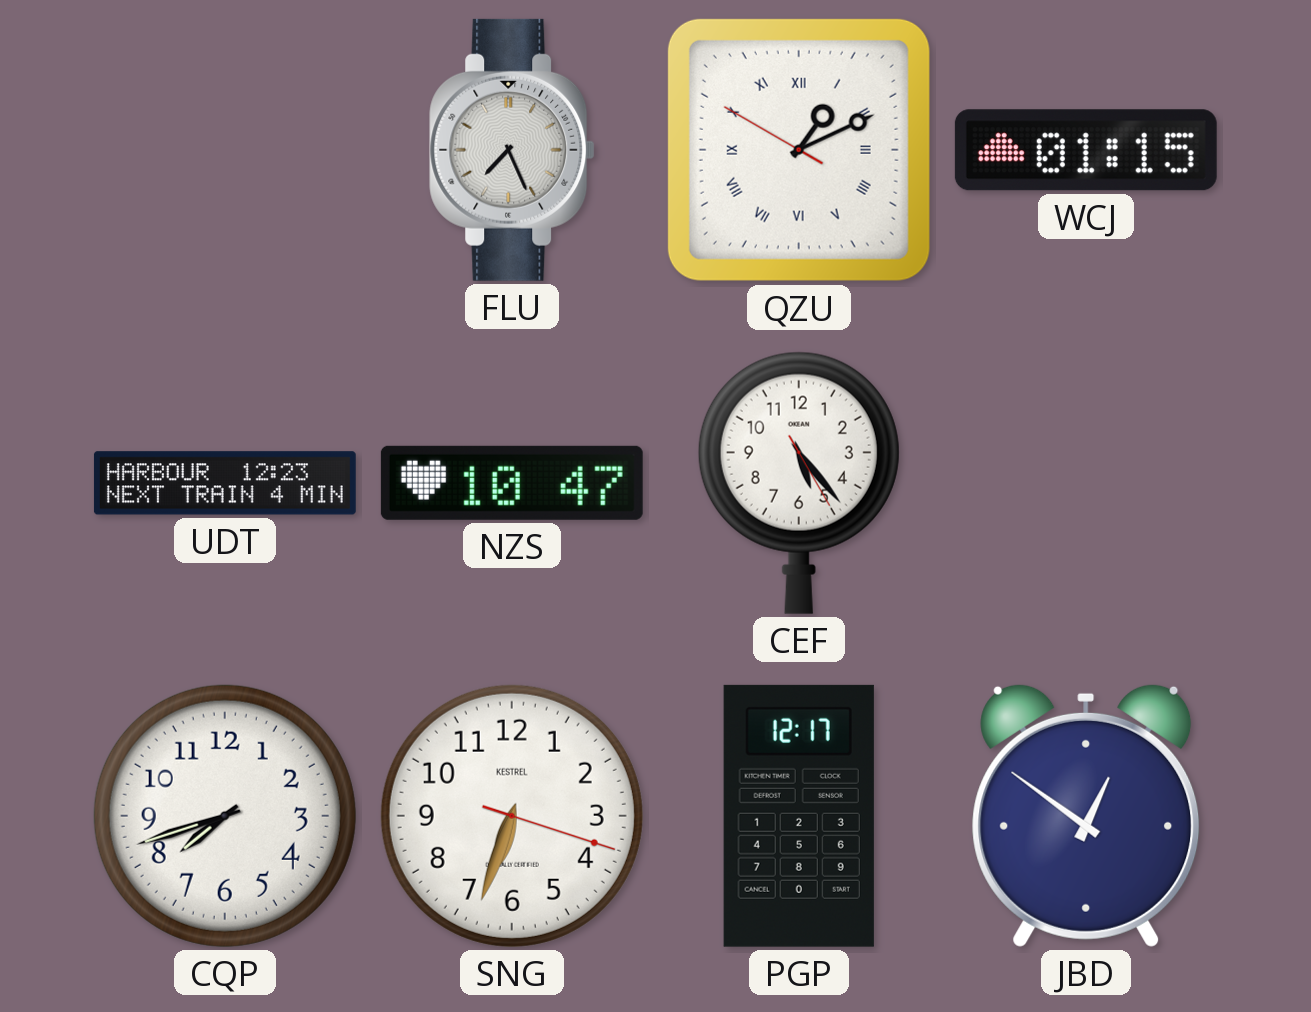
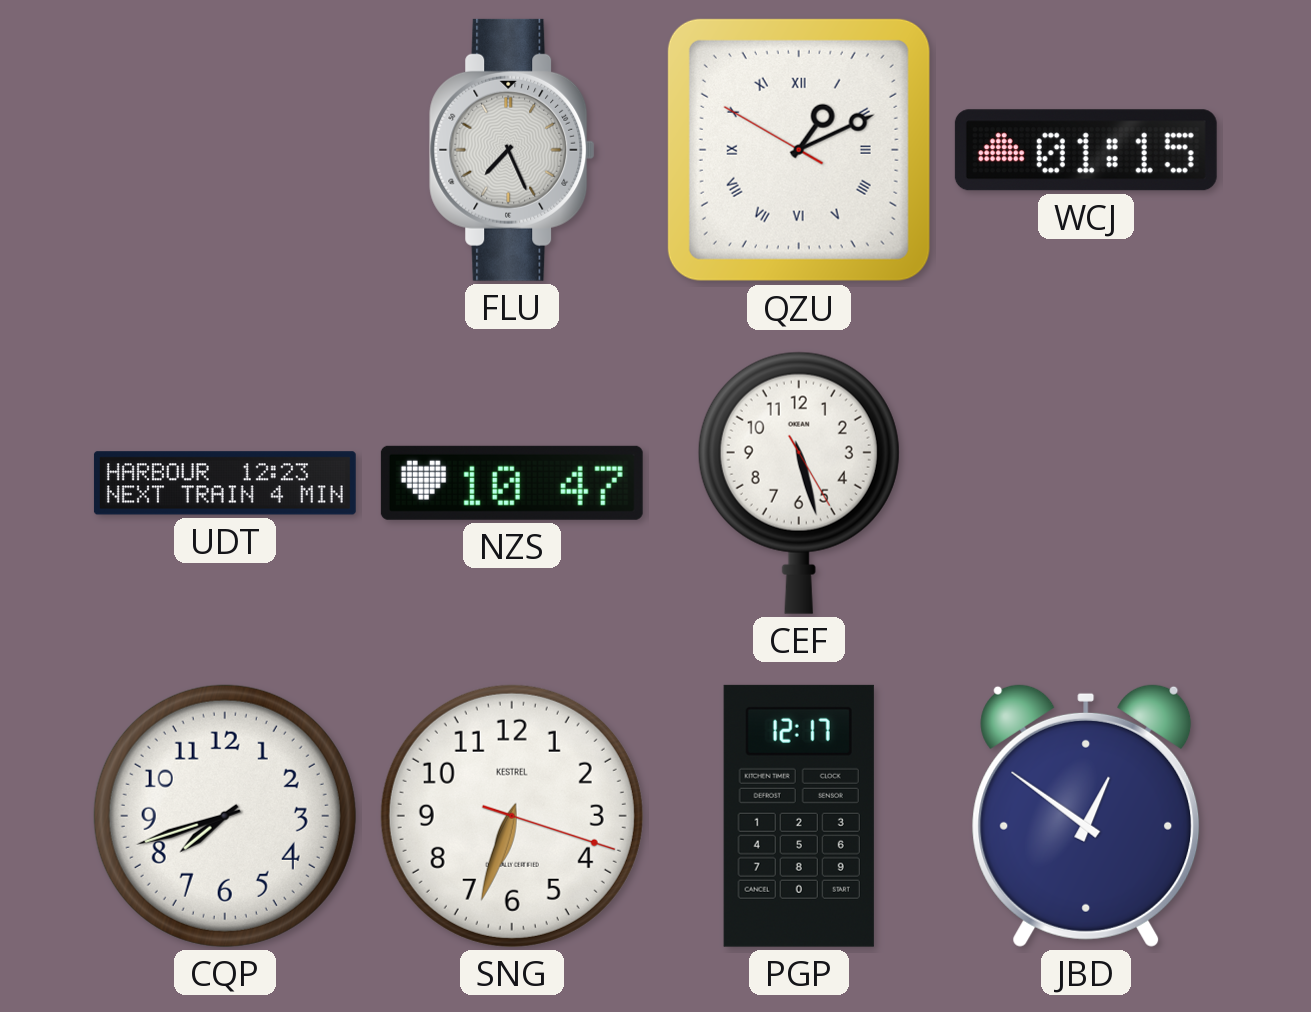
CEF: 5:23 -> 5:27 (799, 483)
